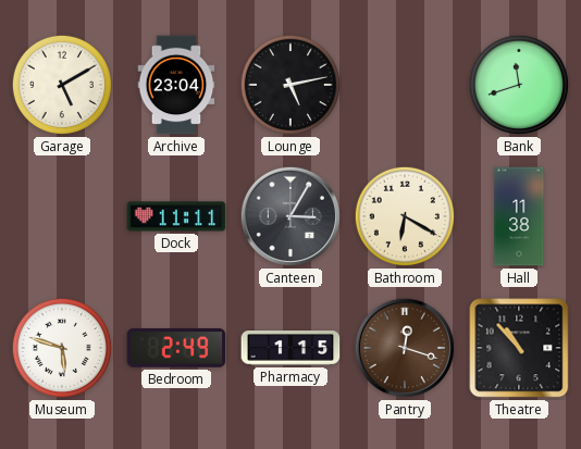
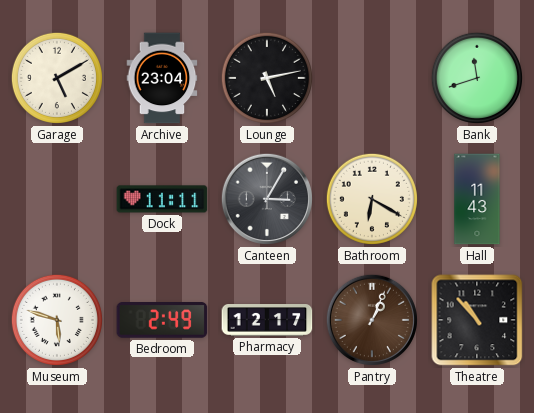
Hall: 11:38 -> 11:43 (477, 199)
Pharmacy: 1:15 -> 12:17 (267, 321)
Pantry: 12:18 -> 1:04 (372, 320)
